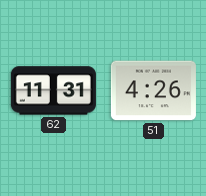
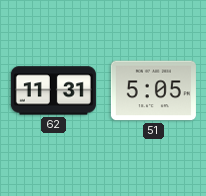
51: 4:26 -> 5:05 (153, 91)
